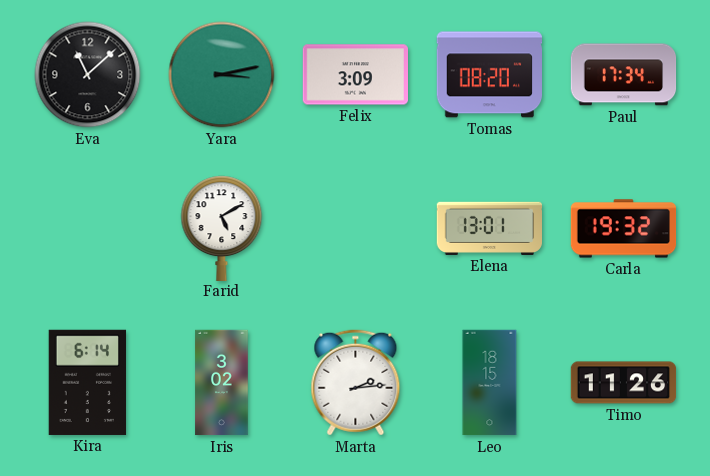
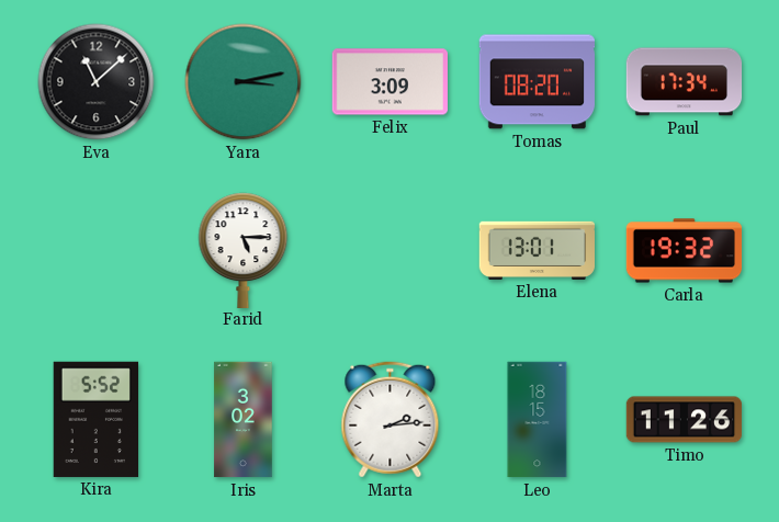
Farid: 5:10 -> 5:15 (244, 250)
Kira: 6:14 -> 5:52 (97, 419)
